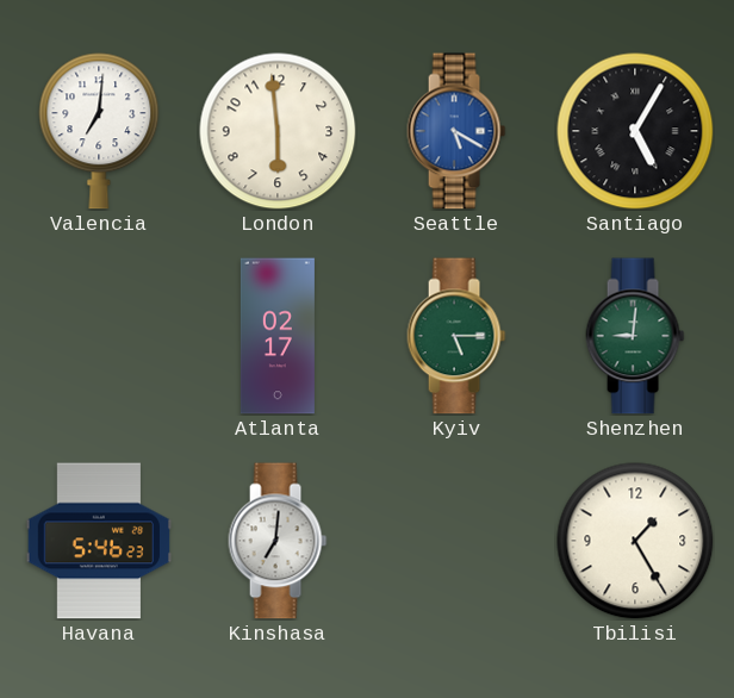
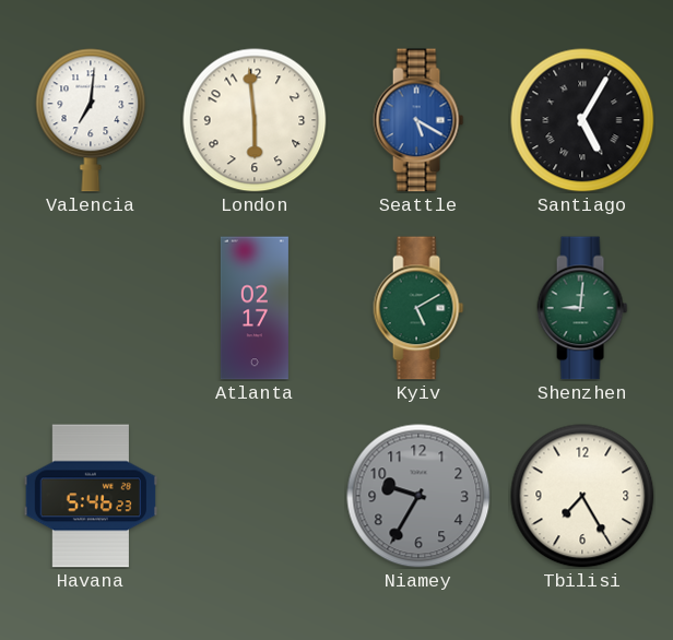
Kyiv: 5:15 -> 5:10 (418, 308)
Kinshasa: 7:01 -> none (278, 541)
Niamey: none -> 9:35 (418, 496)
Tbilisi: 1:25 -> 7:25 (582, 496)
